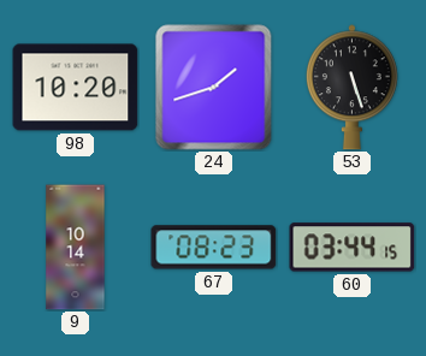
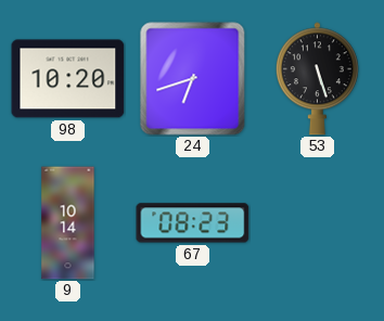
24: 1:42 -> 6:42 (193, 79)
60: 03:44 -> none (353, 248)
